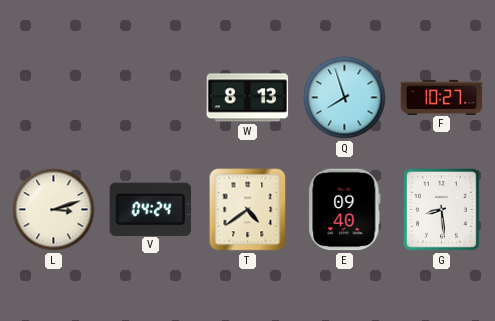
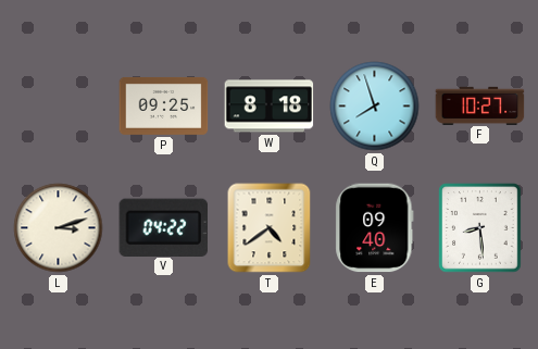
P: none -> 09:25 (164, 105)
W: 8:13 -> 8:18 (270, 107)
V: 04:24 -> 04:22 (163, 227)
